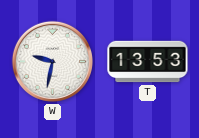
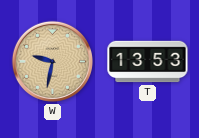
W dial: white -> champagne (52, 61)
